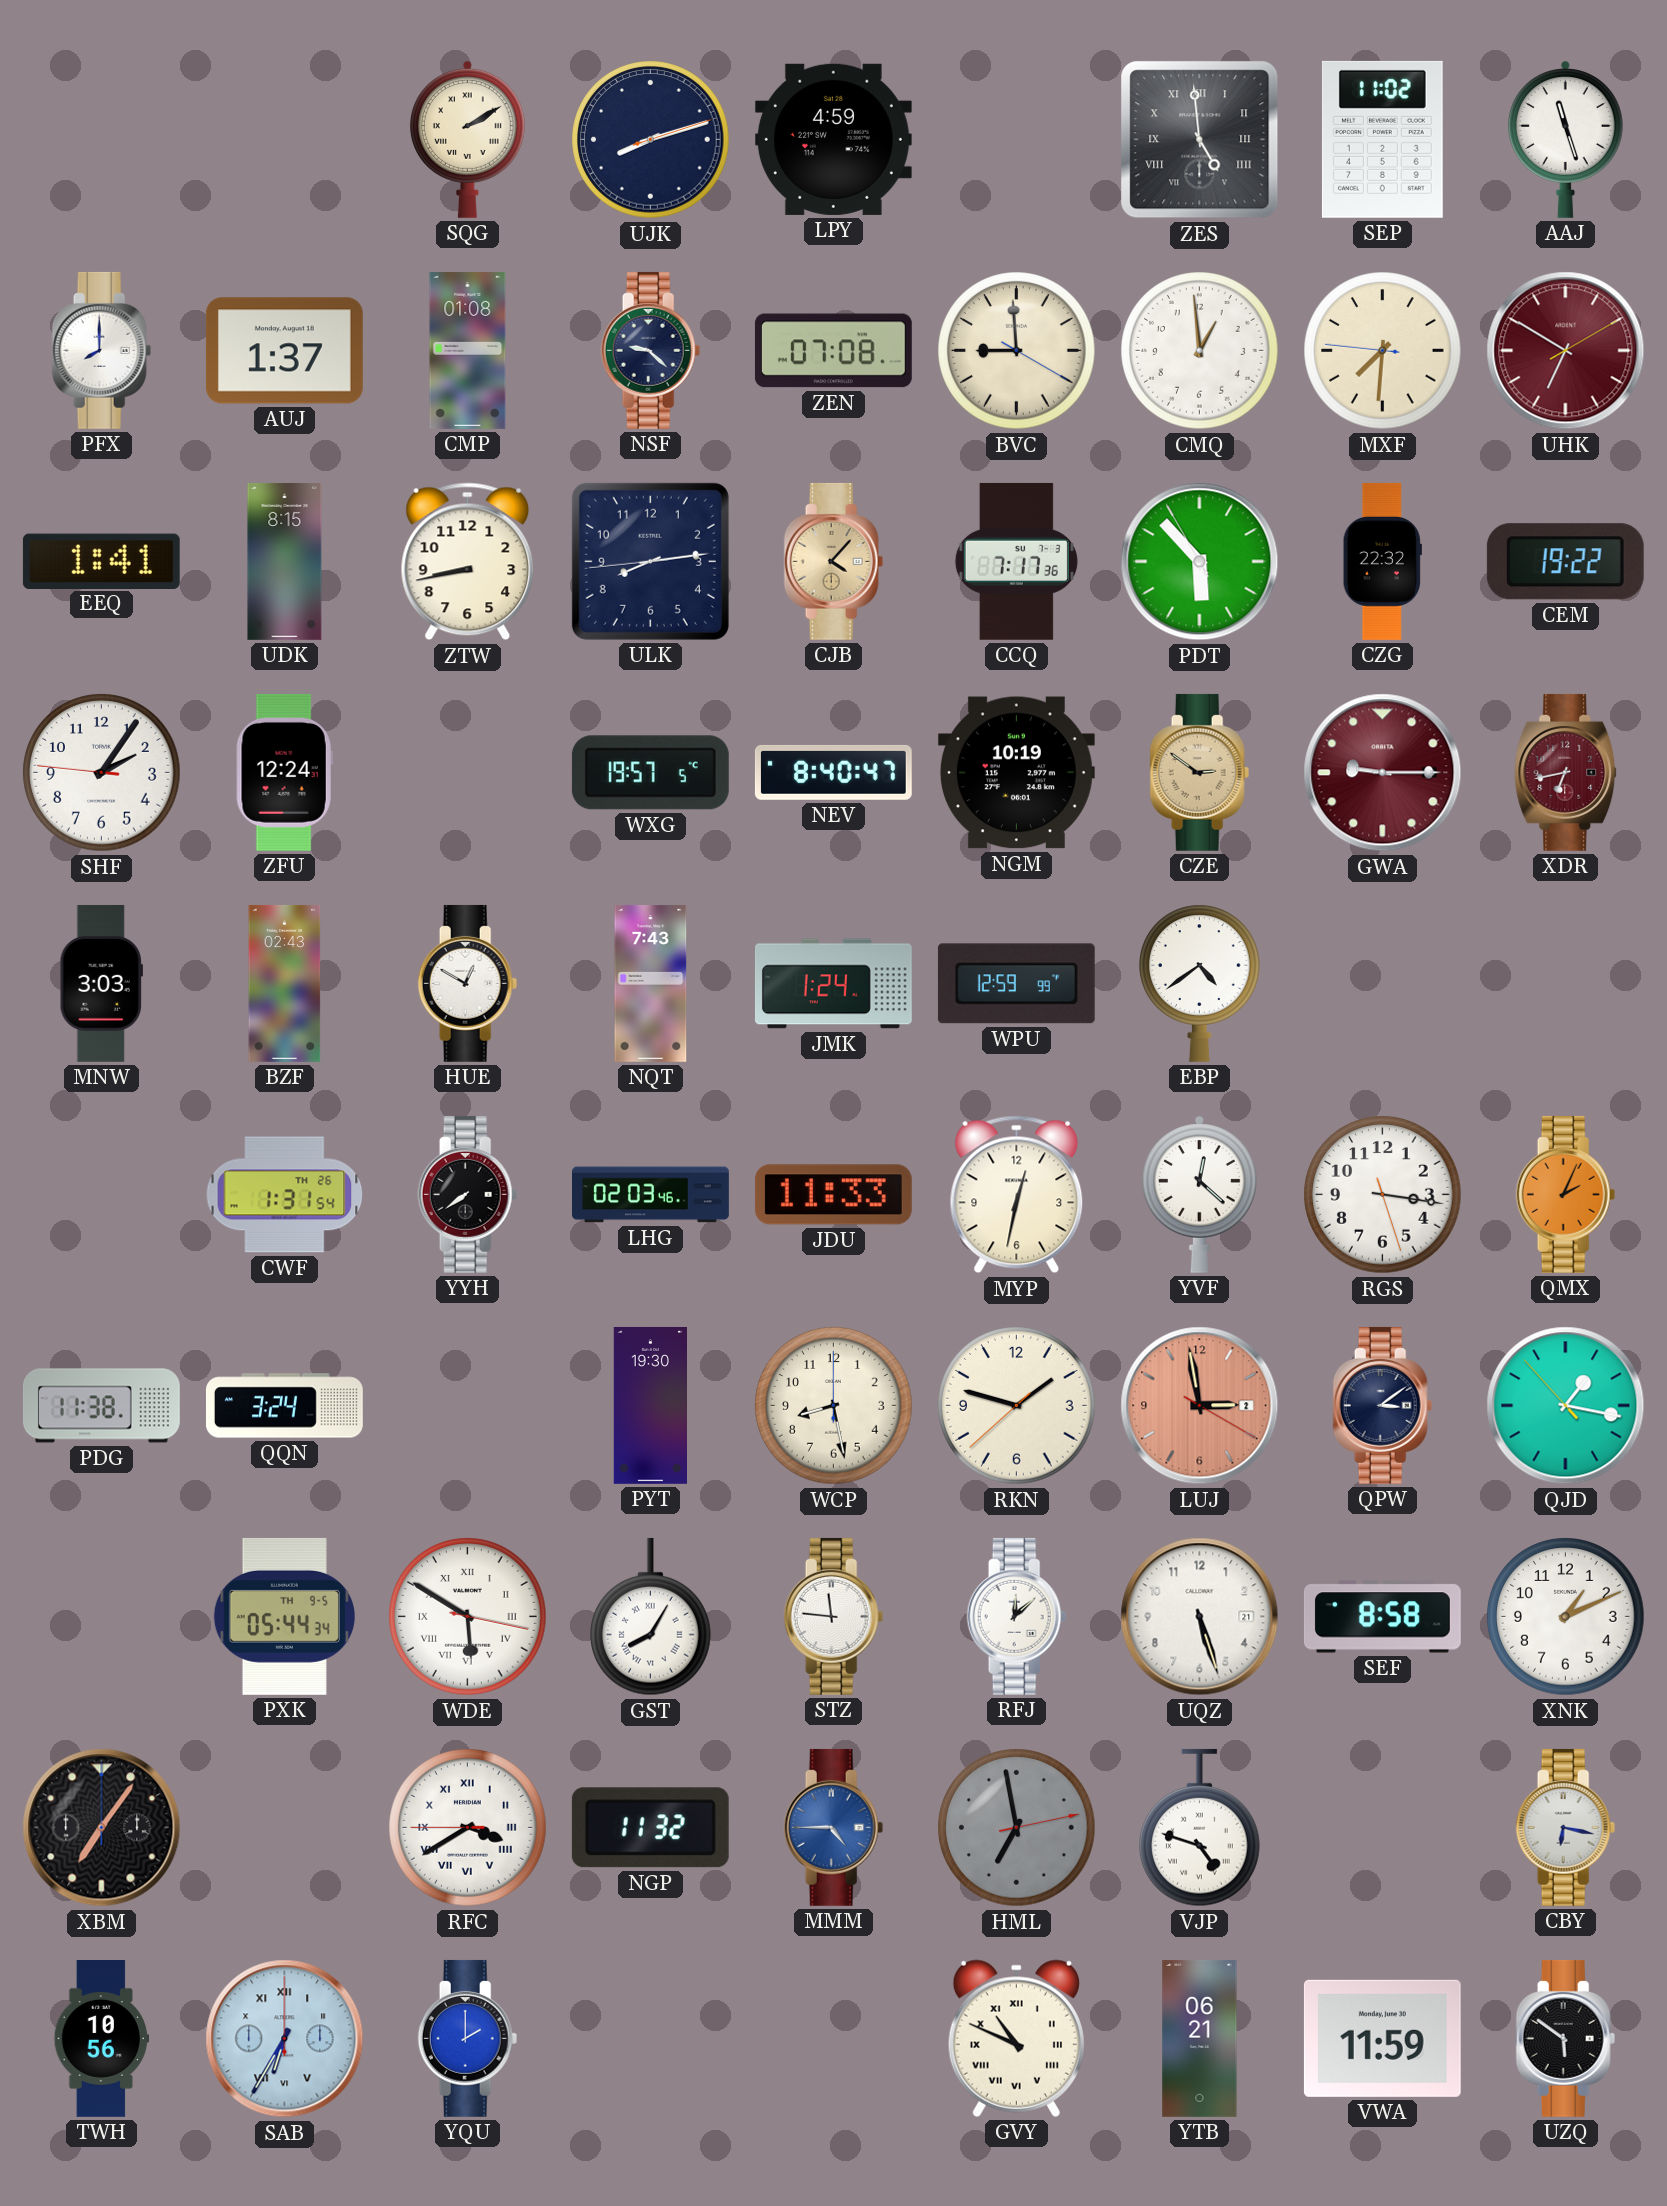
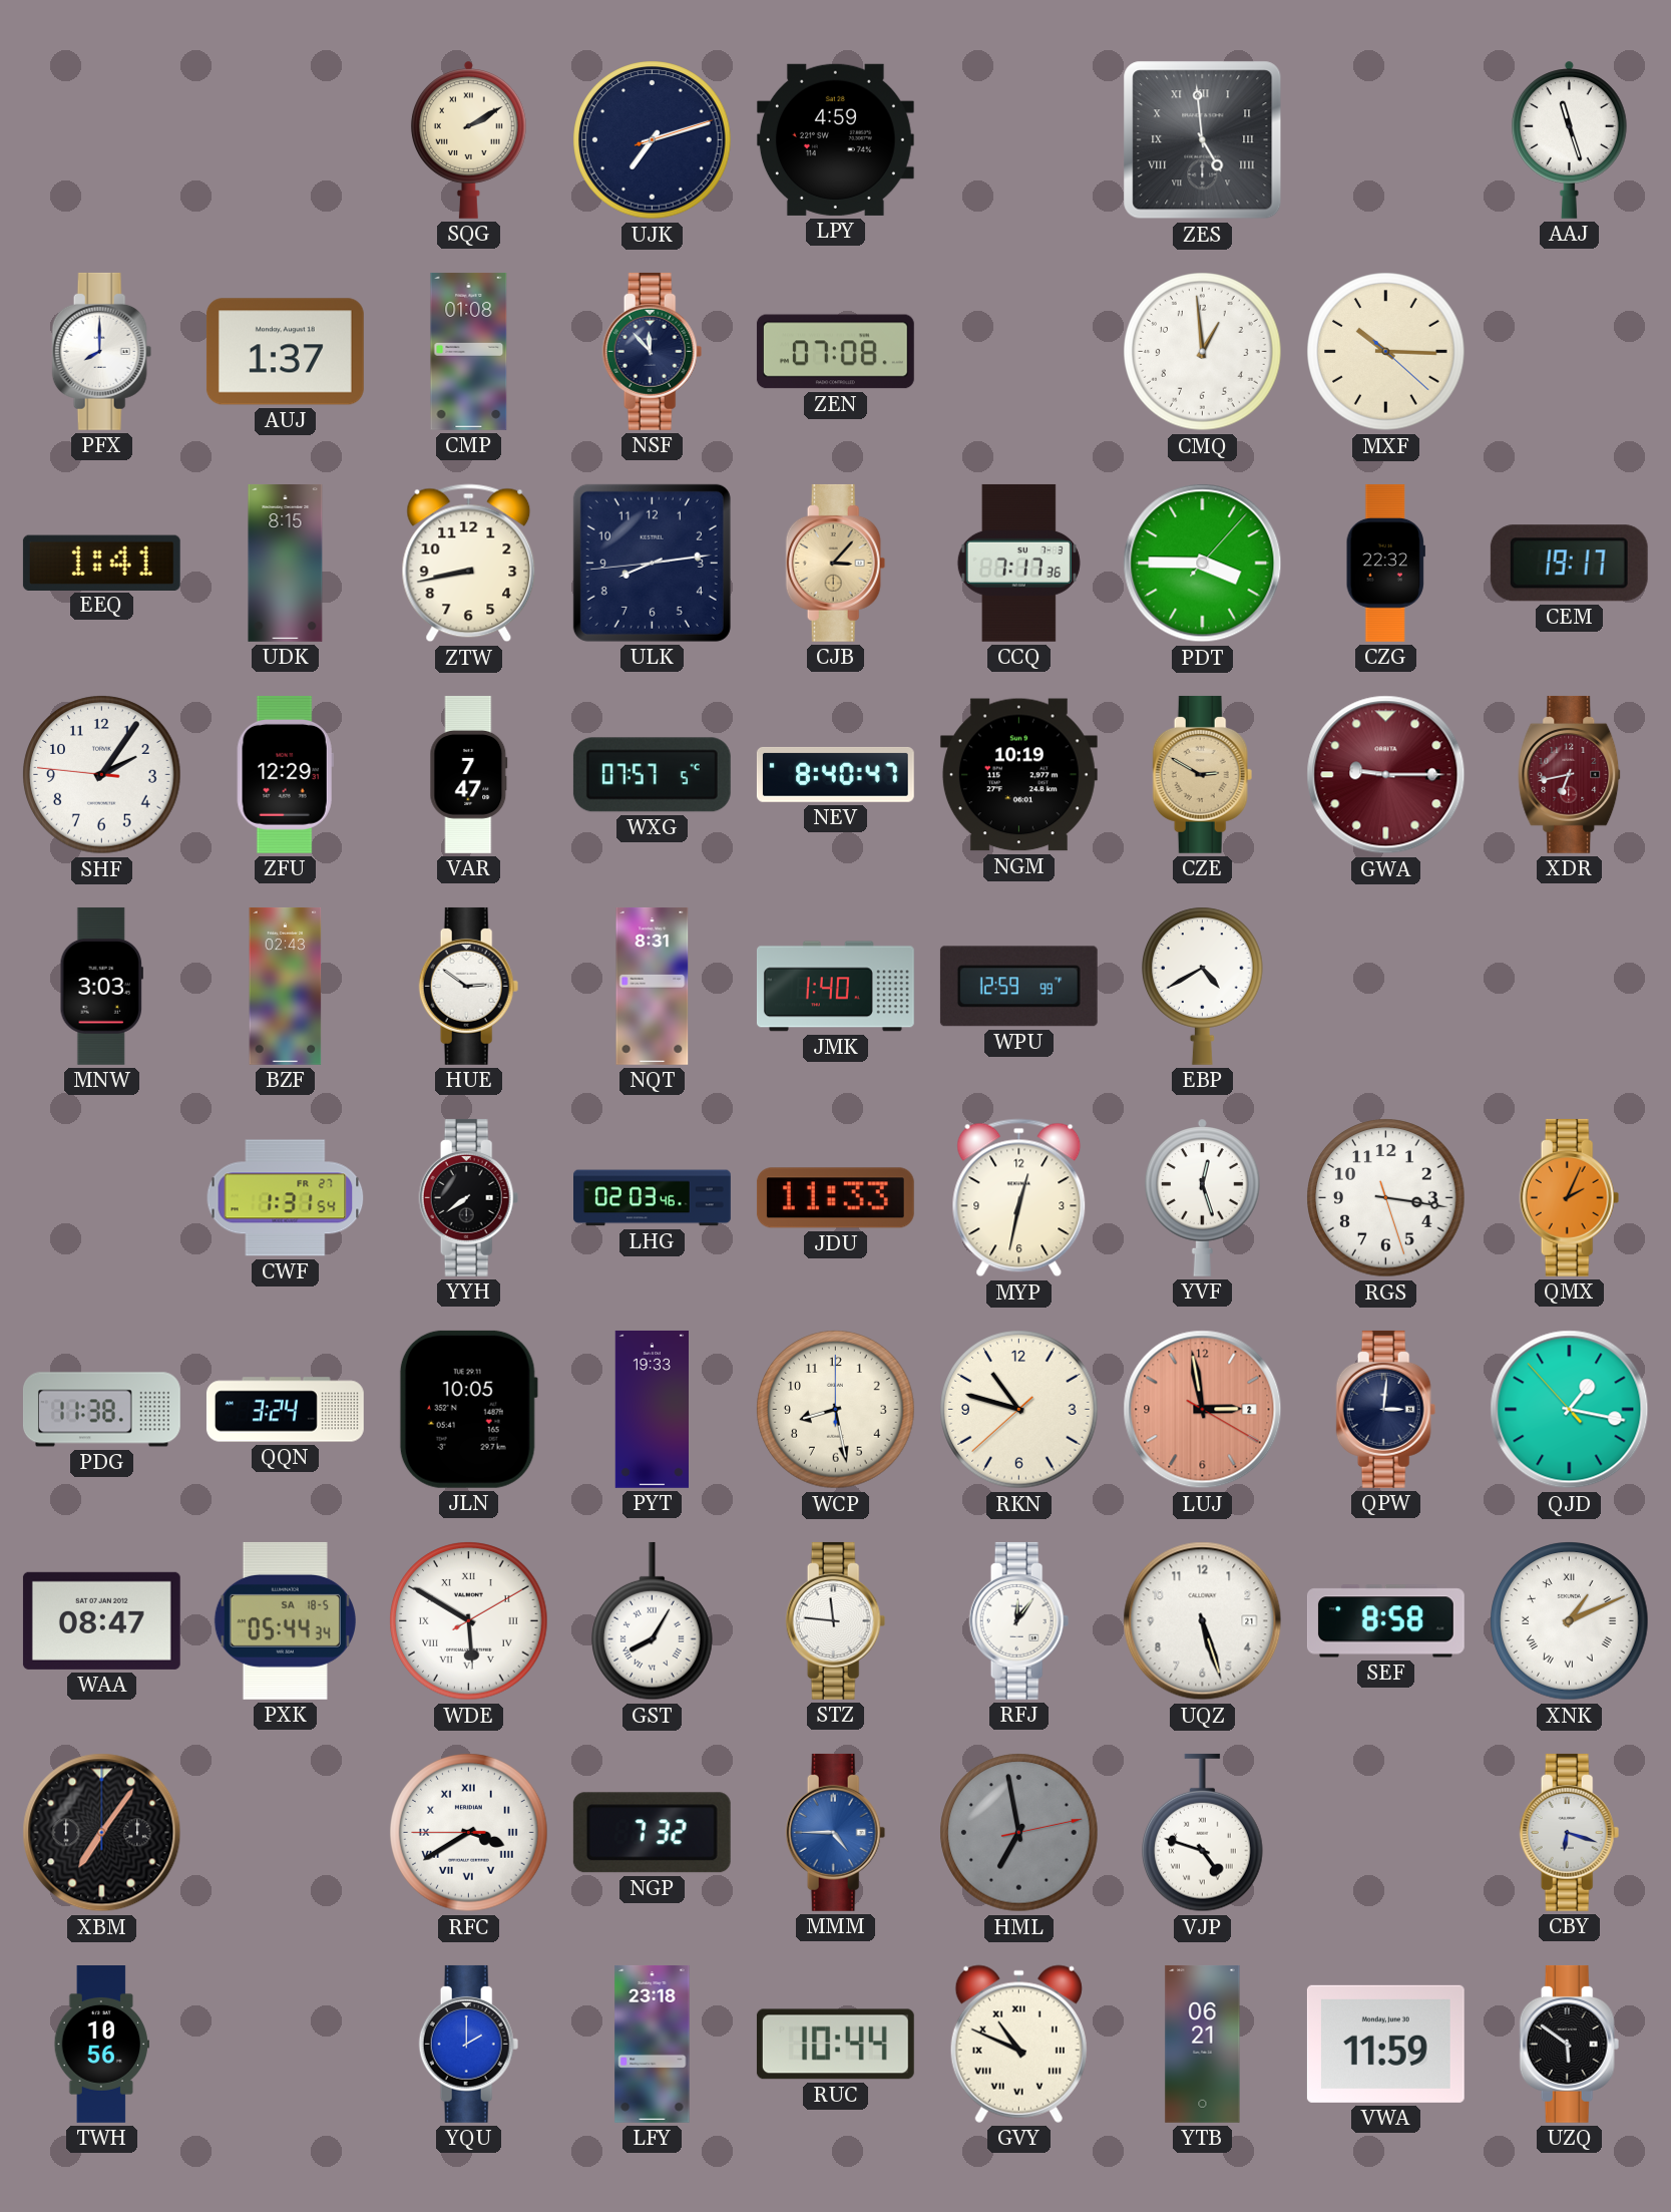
UJK: 8:12 -> 7:12 (653, 140)
SEP: 11:02 -> none (1382, 139)
NSF: 9:22 -> 11:53 (653, 351)
BVC: 8:59 -> none (1017, 351)
MXF: 7:30 -> 10:15 (1386, 352)
UHK: 6:50 -> none (1566, 351)
CJB: 4:07 -> 3:07 (836, 563)
PDT: 5:52 -> 3:45 (1203, 564)
CEM: 19:22 -> 19:17 (1569, 564)
ZFU: 12:24 -> 12:29 (285, 774)
VAR: none -> 7:47 (469, 775)
WXG: 19:57 -> 07:57 (652, 775)
CZE: 2:51 -> 2:50 (1203, 774)
HUE: 12:50 -> 2:51 (469, 986)
NQT: 7:43 -> 8:31 (653, 986)
JMK: 1:24 -> 1:40 (835, 987)
EBP: 4:39 -> 4:40 (1203, 986)
CWF date: TH 26 -> FR 27 (286, 1198)
YVF: 12:22 -> 12:27 (1202, 1197)
JLN: none -> 10:05 (468, 1409)
PYT: 19:30 -> 19:33 (653, 1409)
RKN: 1:47 -> 10:47 (1019, 1410)
QPW: 3:09 -> 3:01 (1386, 1409)
WAA: none -> 08:47 (101, 1620)
PXK date: TH 9-5 -> SA 18-5 (285, 1620)
WDE: 5:50:17 -> 5:50:10 (469, 1621)
RFJ: 12:08 -> 12:06 (1019, 1620)
XNK numerals: Arabic -> Roman (1570, 1621)
NGP: 11:32 -> 7:32 (652, 1833)
CBY: 6:17 -> 6:18 (1570, 1832)
SAB: 6:35 -> none (285, 2039)
LFY: none -> 23:18 (653, 2044)
RUC: none -> 10:44 (835, 2045)
